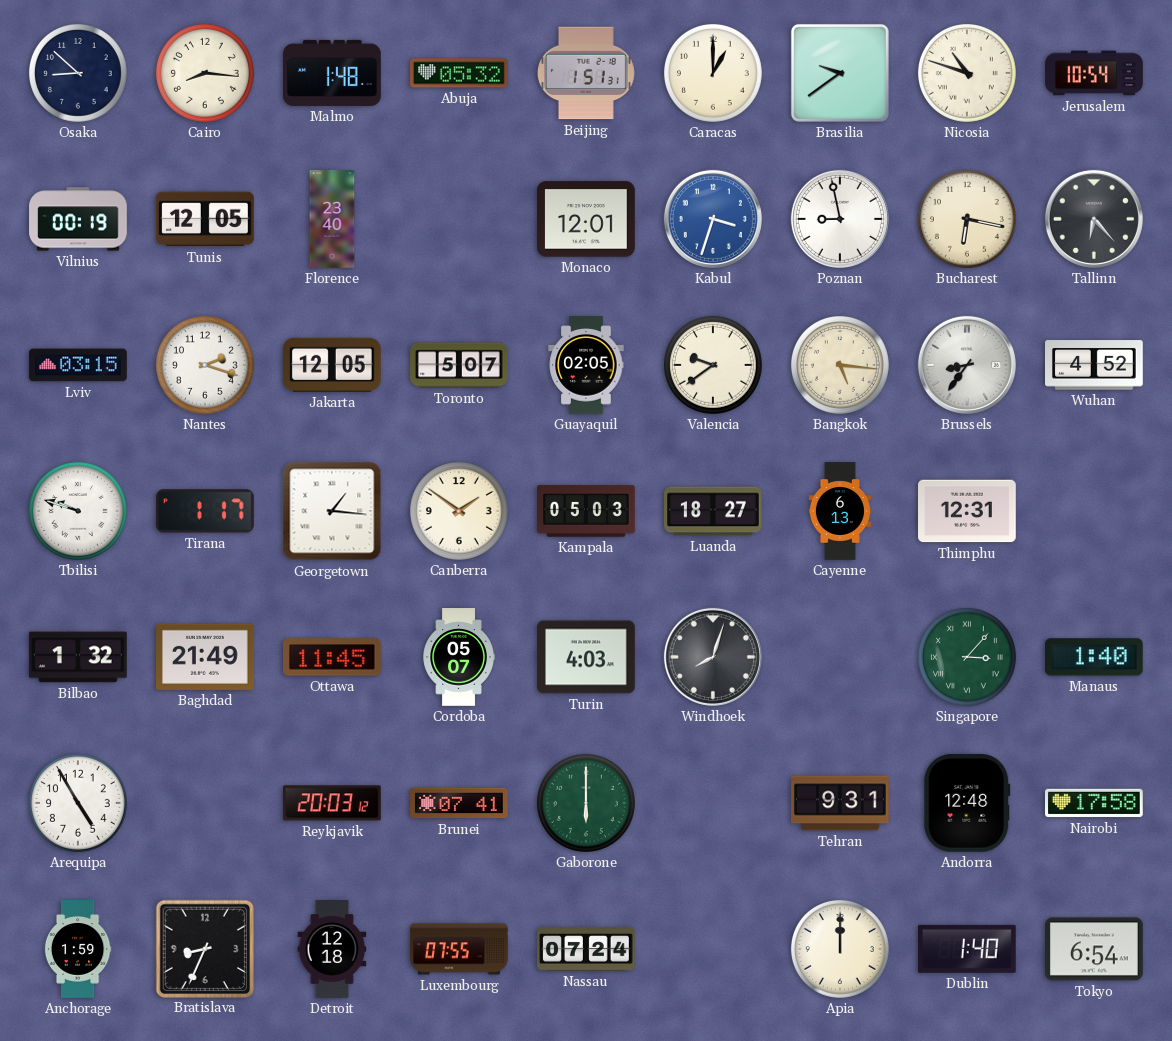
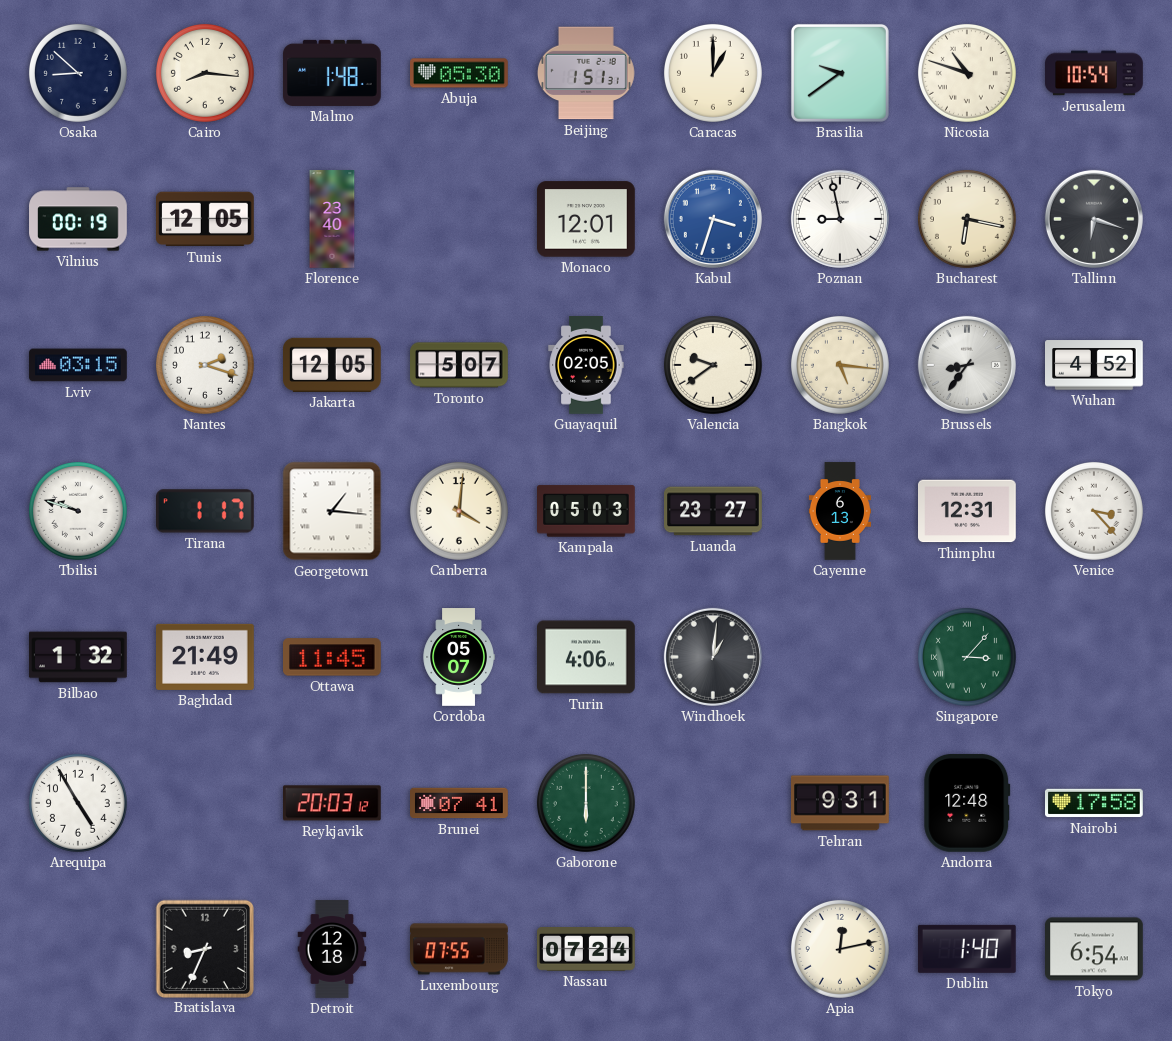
Abuja: 05:32 -> 05:30 (459, 73)
Tallinn: 6:23 -> 6:18 (1094, 219)
Canberra: 1:51 -> 4:01 (459, 511)
Luanda: 18:27 -> 23:27 (713, 511)
Venice: none -> 3:23 (1094, 511)
Turin: 4:03 -> 4:06 (587, 657)
Windhoek: 8:03 -> 1:01 (713, 657)
Manaus: 1:40 -> none (1095, 657)
Anchorage: 1:59 -> none (78, 949)
Apia: 12:00 -> 12:13 (840, 949)
